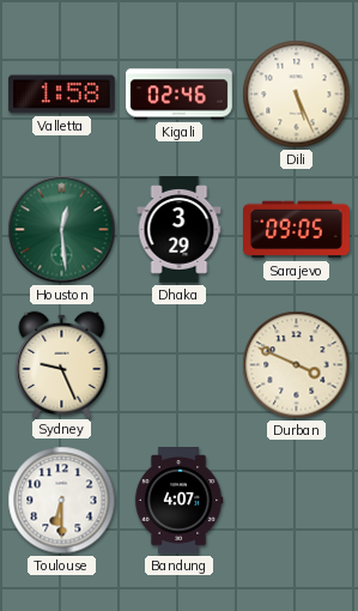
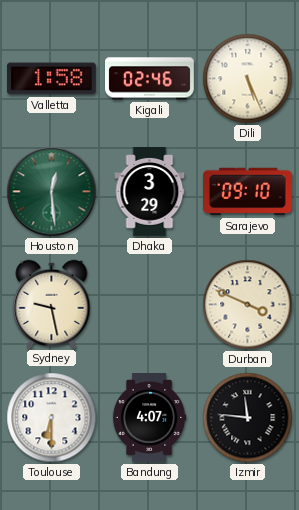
Sarajevo: 09:05 -> 09:10 (248, 192)
Sydney: 9:26 -> 9:28 (52, 304)
Izmir: none -> 11:46 (248, 418)
